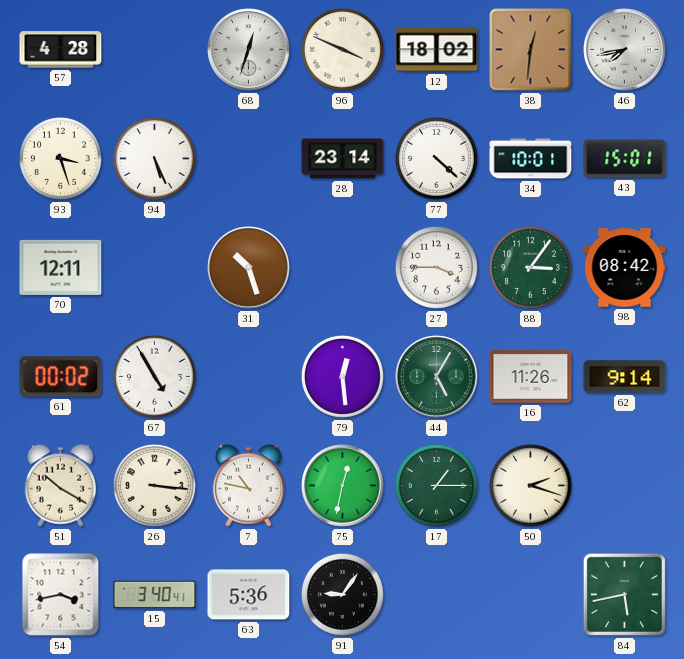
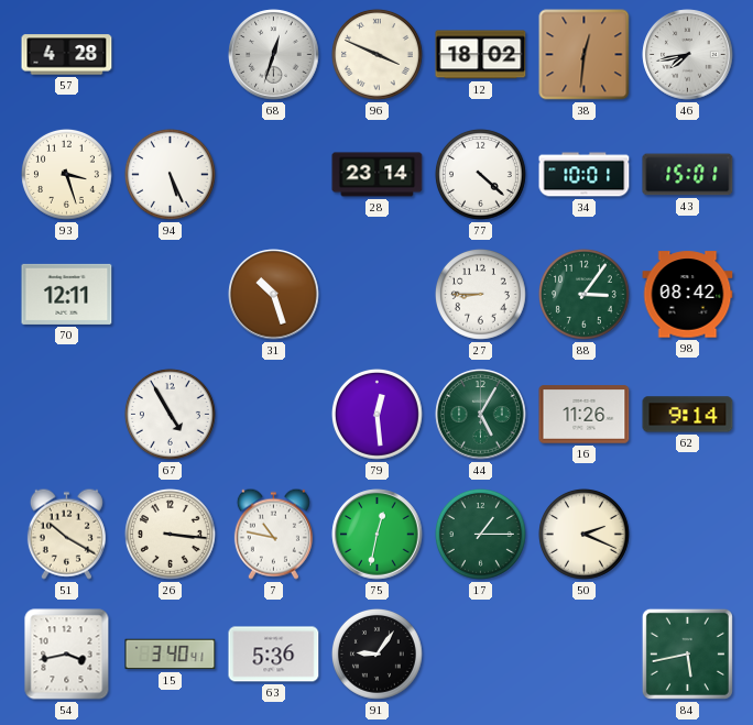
27: 3:45 -> 8:45 (480, 294)
61: 00:02 -> none (61, 377)
50: 2:18 -> 2:19 (583, 534)
